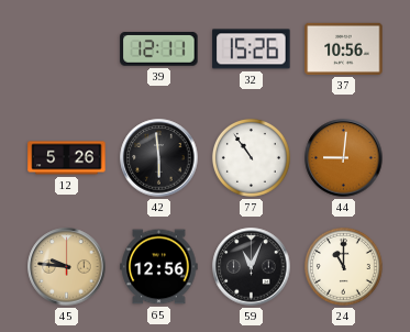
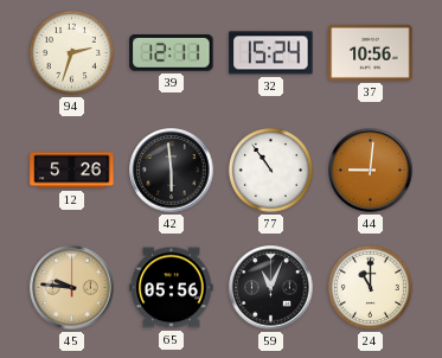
94: none -> 2:33 (71, 52)
32: 15:26 -> 15:24 (271, 53)
65: 12:56 -> 05:56 (172, 288)
